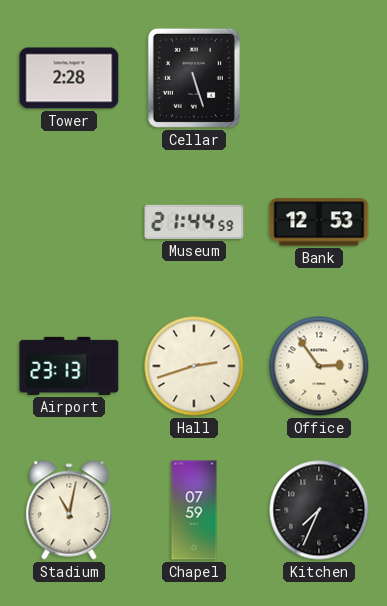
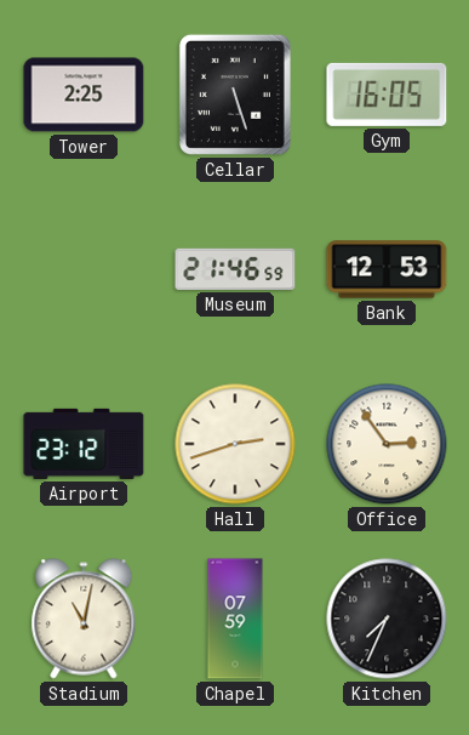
Tower: 2:28 -> 2:25 (84, 95)
Gym: none -> 16:05 (387, 95)
Museum: 21:44 -> 21:46 (235, 269)
Airport: 23:13 -> 23:12 (84, 444)
